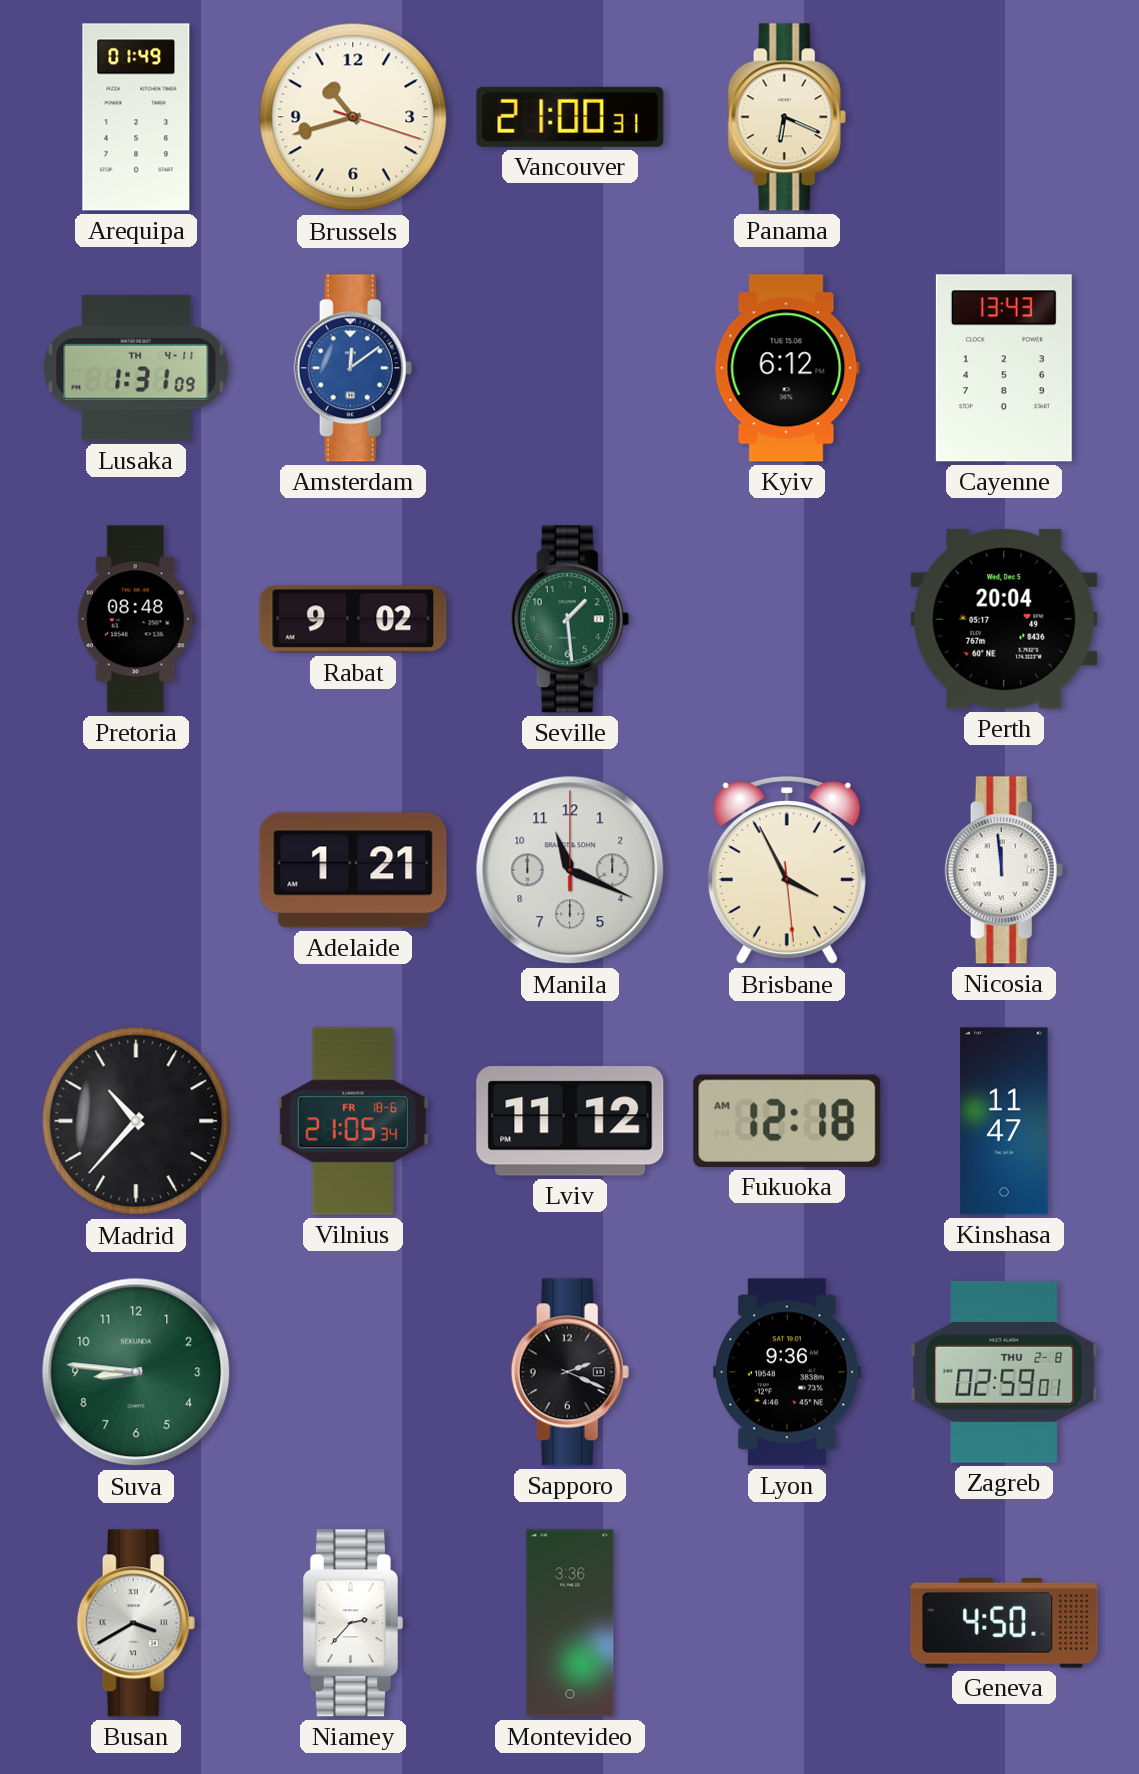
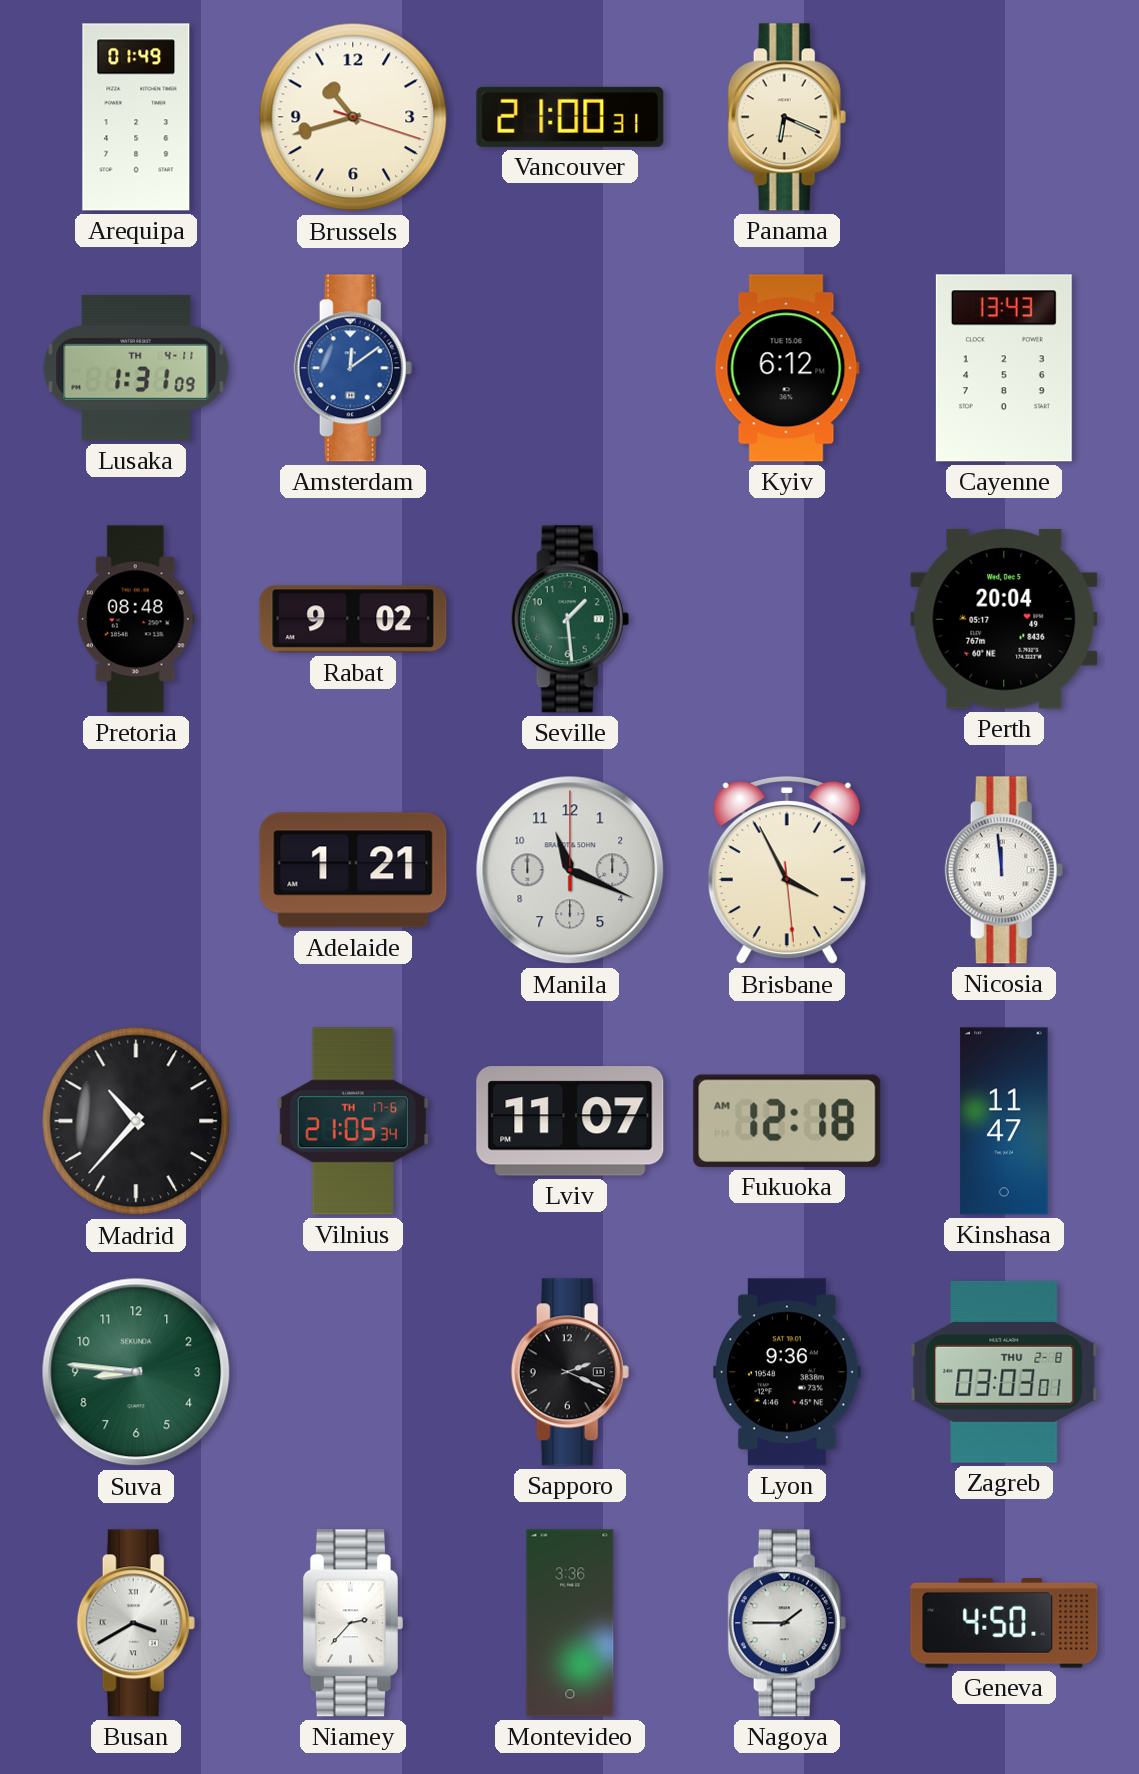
Vilnius date: FR 18-6 -> TH 17-6 (353, 1121)
Lviv: 11:12 -> 11:07 (570, 1121)
Zagreb: 02:59 -> 03:03 (1004, 1372)
Nagoya: none -> 1:45 (787, 1623)
